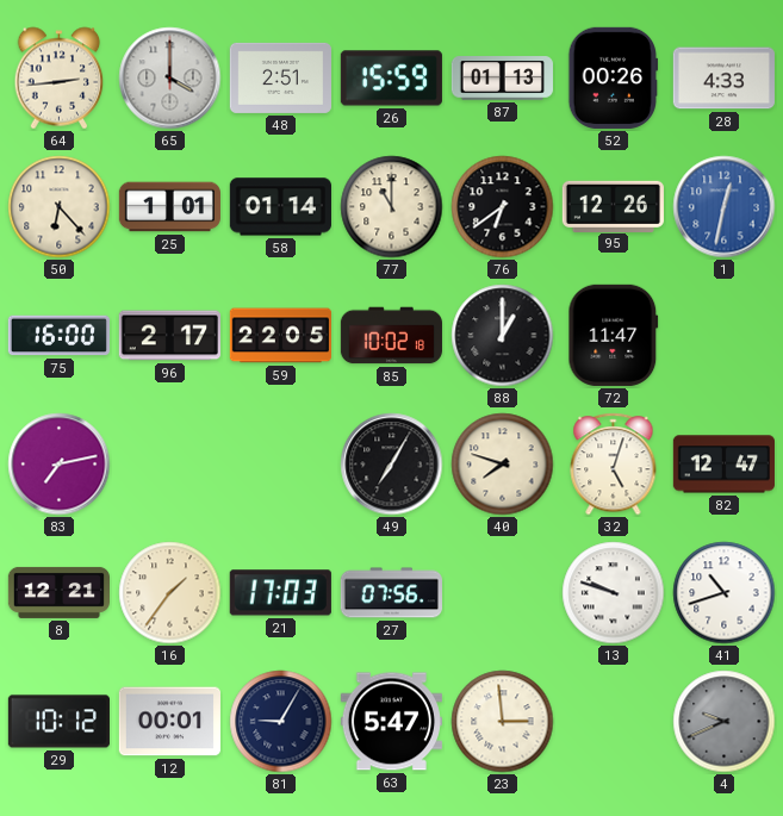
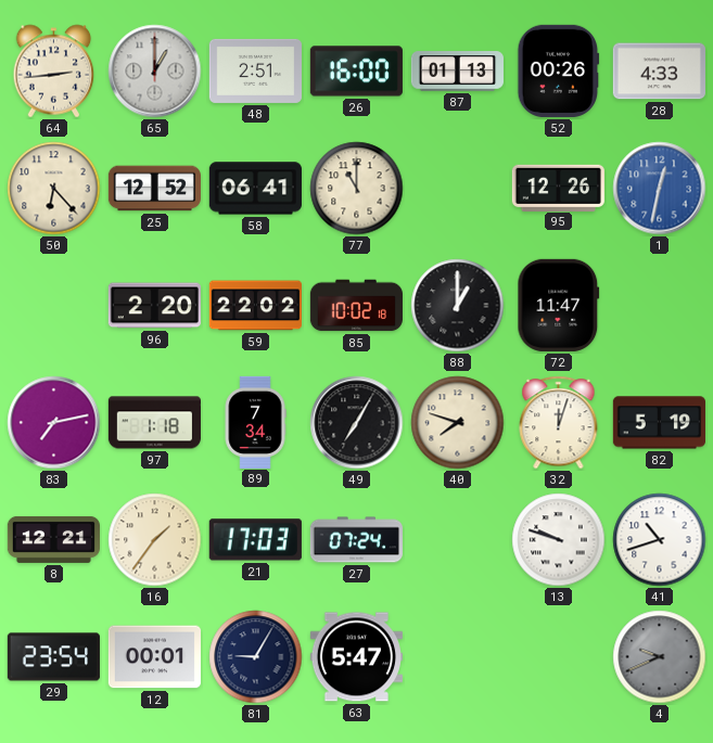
65: 4:00 -> 1:00 (155, 72)
26: 15:59 -> 16:00 (356, 72)
25: 1:01 -> 12:52 (154, 189)
58: 01:14 -> 06:41 (255, 189)
76: 6:39 -> none (503, 207)
75: 16:00 -> none (58, 336)
96: 2:17 -> 2:20 (154, 306)
59: 22:05 -> 22:02 (255, 306)
97: none -> 1:18 (154, 423)
89: none -> 7:34 (255, 422)
32: 5:03 -> 12:03 (559, 423)
82: 12:47 -> 5:19 (659, 423)
27: 07:56 -> 07:24 (356, 540)
29: 10:12 -> 23:54 (53, 657)
23: 2:59 -> none (503, 722)
